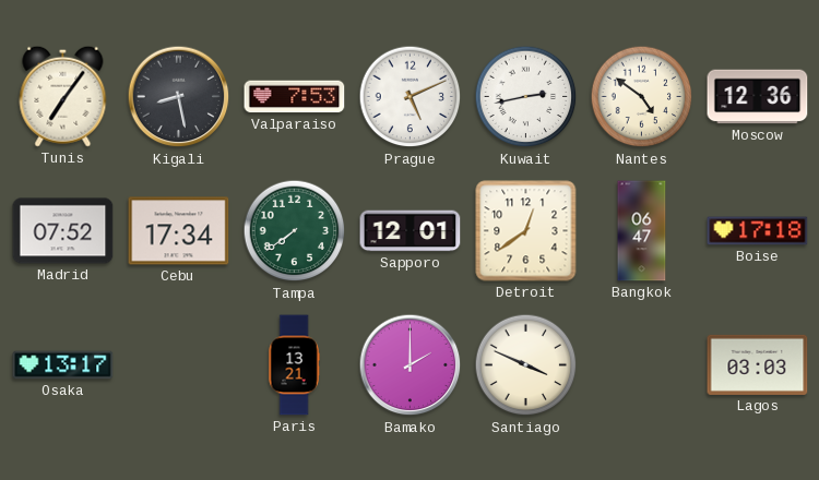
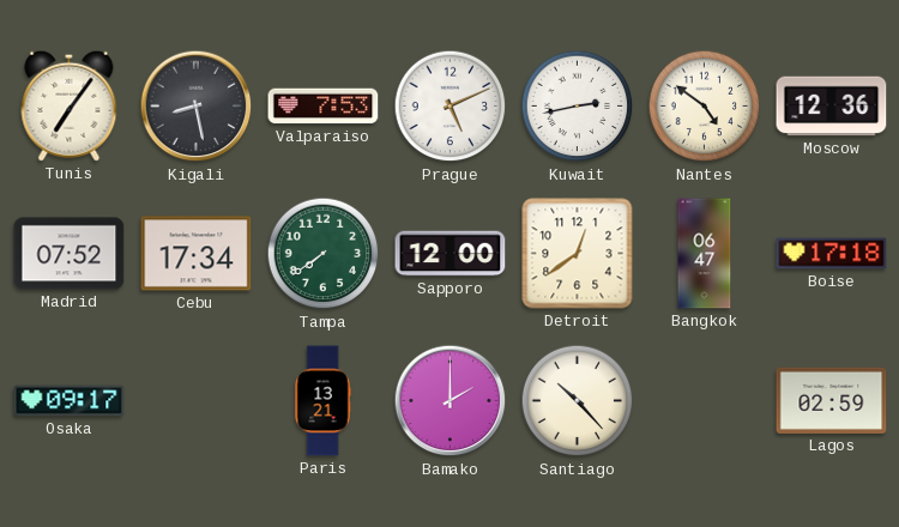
Sapporo: 12:01 -> 12:00 (451, 254)
Osaka: 13:17 -> 09:17 (70, 401)
Santiago: 3:49 -> 10:23 (578, 401)
Lagos: 03:03 -> 02:59 (832, 400)
